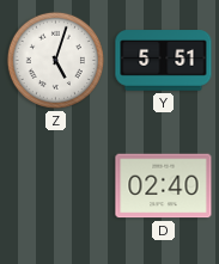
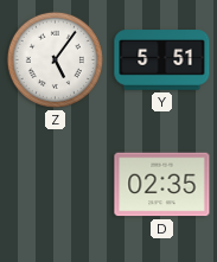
Z: 5:03 -> 5:06 (55, 59)
D: 02:40 -> 02:35 (162, 185)
